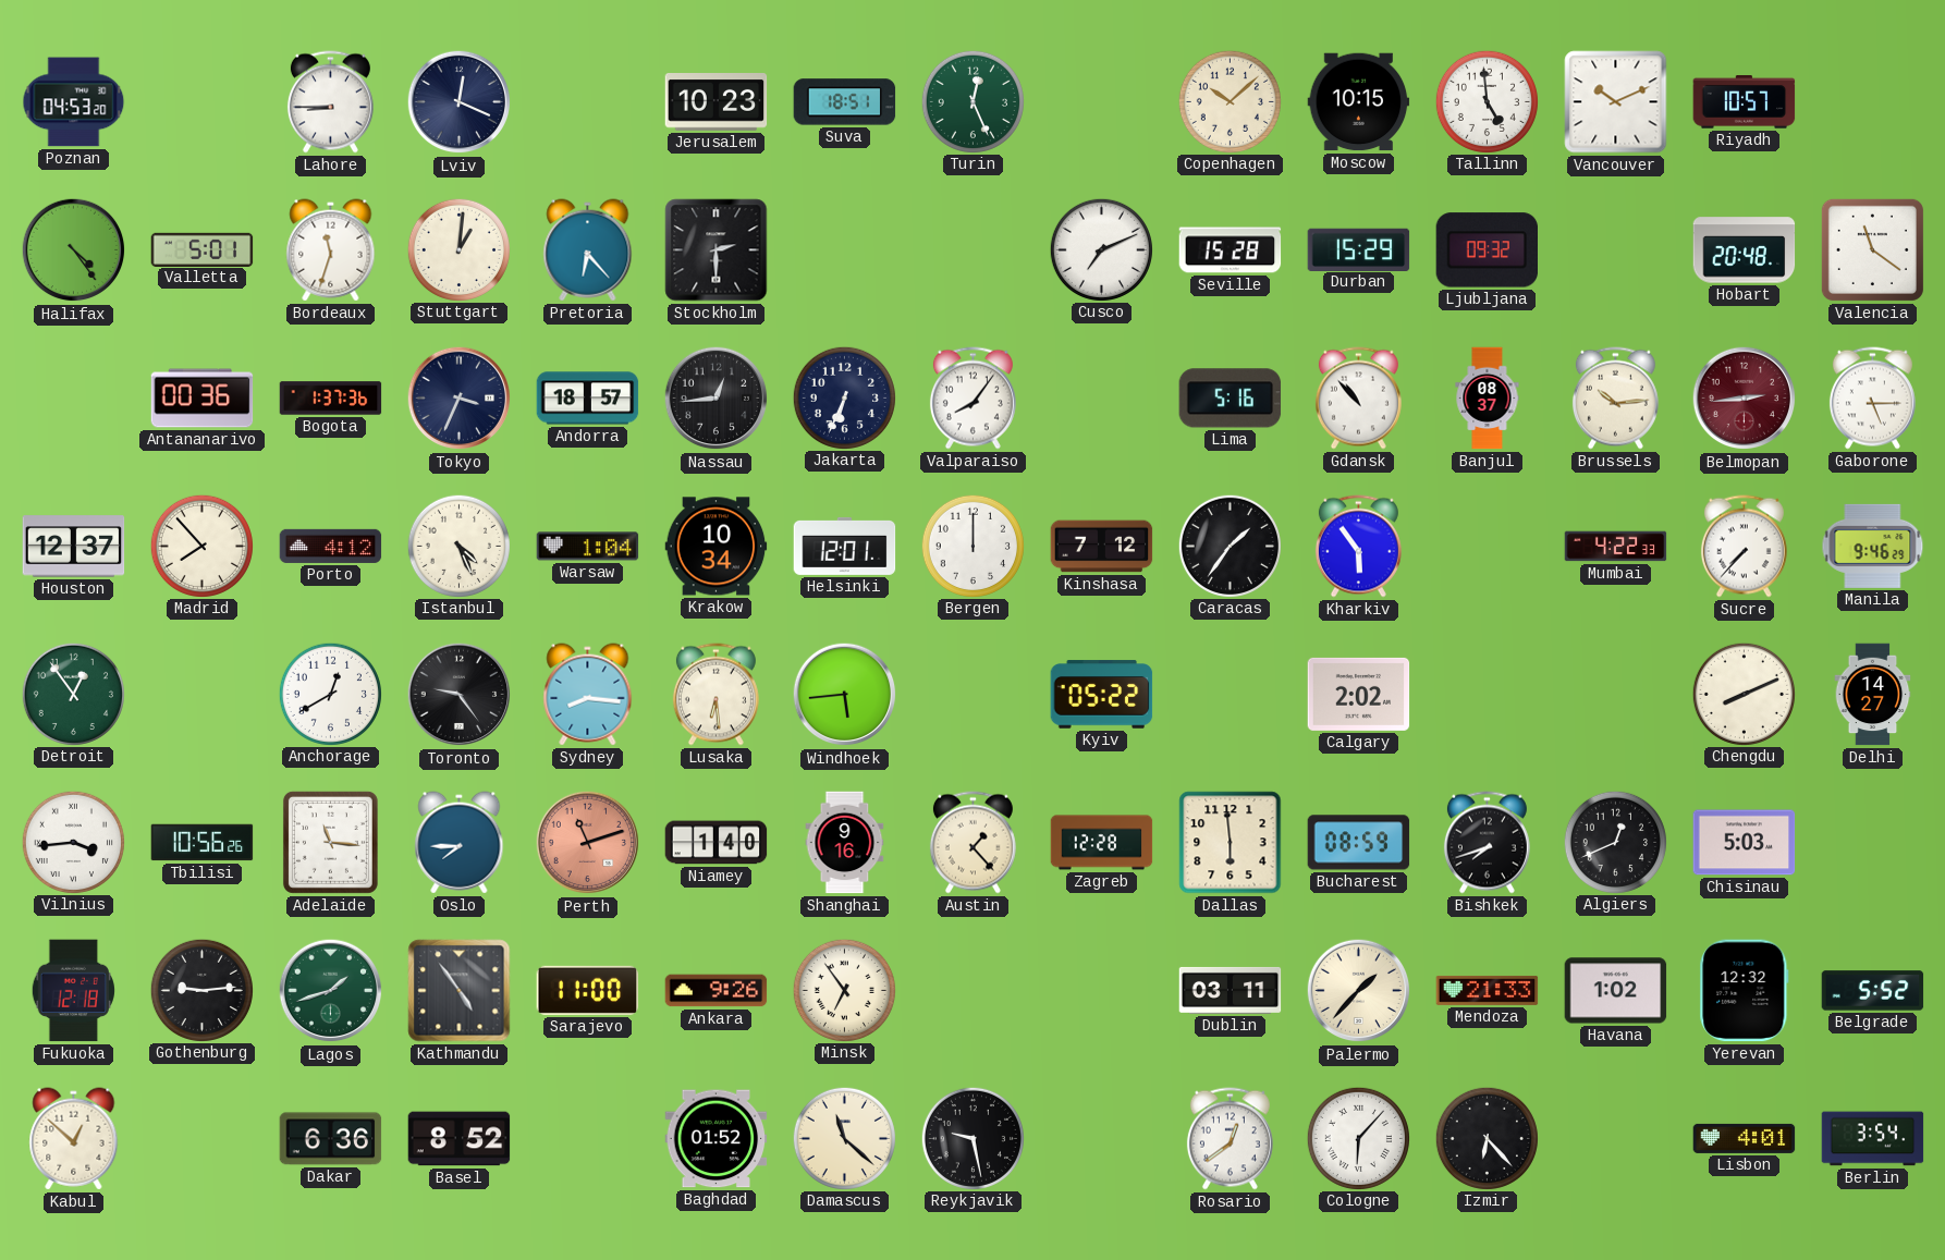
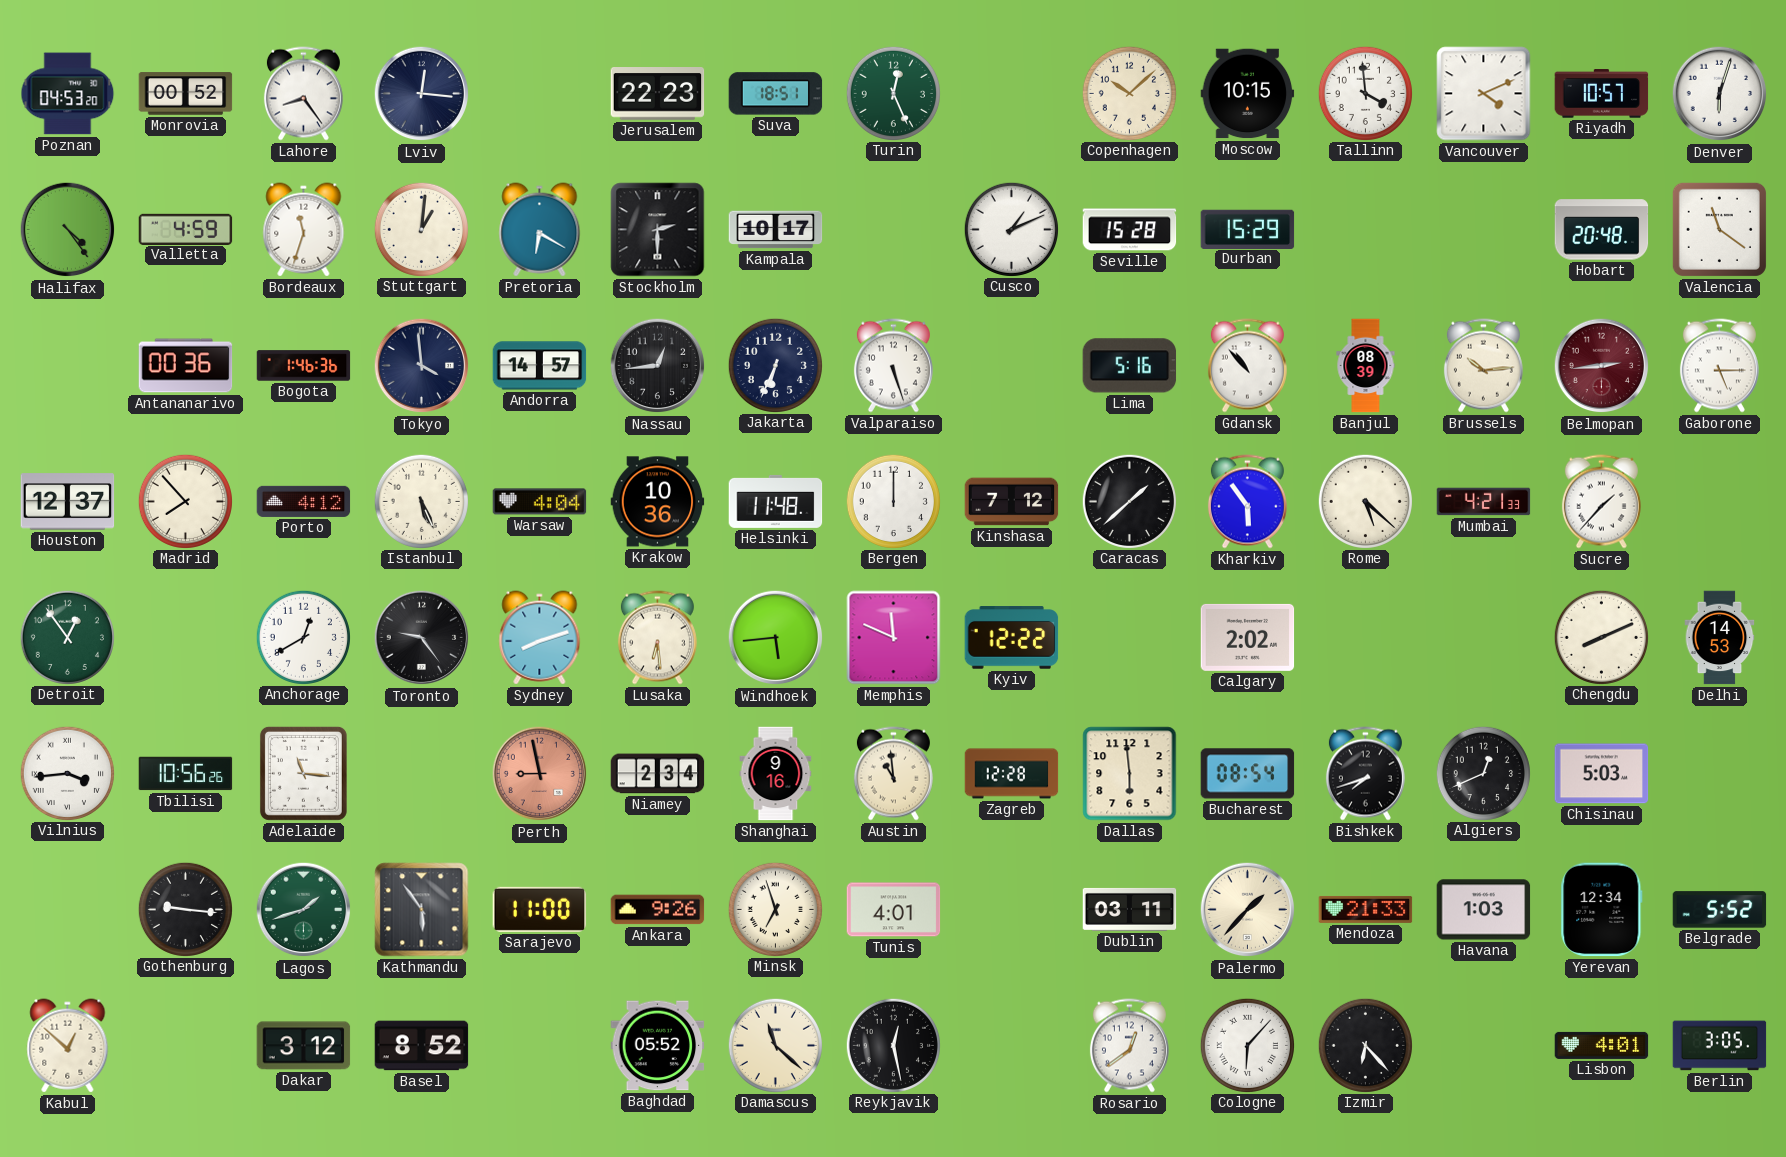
Monrovia: none -> 00:52 (186, 94)
Lahore: 8:45 -> 8:24 (303, 94)
Lviv: 12:19 -> 12:16 (422, 94)
Jerusalem: 10:23 -> 22:23 (658, 94)
Tallinn: 4:59 -> 3:59 (1365, 93)
Vancouver: 10:11 -> 4:11 (1484, 94)
Denver: none -> 6:03 (1720, 94)
Valletta: 5:01 -> 4:59 (186, 229)
Pretoria: 6:23 -> 6:20 (540, 230)
Kampala: none -> 10:17 (776, 230)
Cusco: 7:11 -> 1:11 (1011, 229)
Ljubljana: 09:32 -> none (1487, 250)
Bogota: 1:37 -> 1:46 (304, 366)
Tokyo: 3:34 -> 3:59 (422, 366)
Andorra: 18:57 -> 14:57 (540, 366)
Valparaiso: 8:06 -> 5:27 (893, 366)
Banjul: 08:37 -> 08:39 (1366, 366)
Istanbul: 4:26 -> 5:26 (421, 501)
Warsaw: 1:04 -> 4:04 (540, 502)
Krakow: 10:34 -> 10:36 (658, 502)
Helsinki: 12:01 -> 11:48 (776, 501)
Caracas: 1:36 -> 1:38 (1129, 501)
Rome: none -> 5:22 (1365, 501)
Mumbai: 4:22 -> 4:21 (1484, 502)
Sucre: 7:37 -> 1:37 (1601, 502)
Manila: 9:46 -> none (1873, 546)
Sydney: 8:16 -> 8:12 (540, 638)
Memphis: none -> 11:49 (894, 638)
Kyiv: 05:22 -> 12:22 (1012, 638)
Delhi: 14:27 -> 14:53 (1720, 638)
Oslo: 7:45 -> none (460, 843)
Perth: 11:12 -> 8:58 (540, 774)
Niamey: 1:40 -> 2:34 (658, 774)
Austin: 1:23 -> 10:59 (893, 774)
Bucharest: 08:59 -> 08:54 (1248, 774)
Fukuoka: 12:18 -> none (73, 991)
Gothenburg: 9:14 -> 9:16 (185, 909)
Kathmandu: 4:54 -> 5:54 (422, 910)
Minsk: 6:54 -> 6:57 (775, 909)
Tunis: none -> 4:01 (894, 910)
Havana: 1:02 -> 1:03 (1484, 910)
Yerevan: 12:32 -> 12:34 (1602, 910)
Dakar: 6:36 -> 3:12 (304, 1046)
Baghdad: 01:52 -> 05:52 (658, 1046)
Reykjavik: 9:28 -> 12:28 (893, 1045)
Berlin: 3:54 -> 3:05 (1720, 1046)
